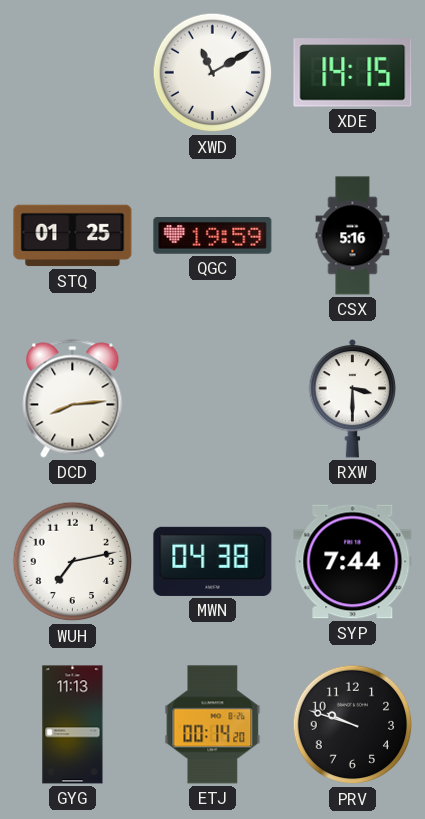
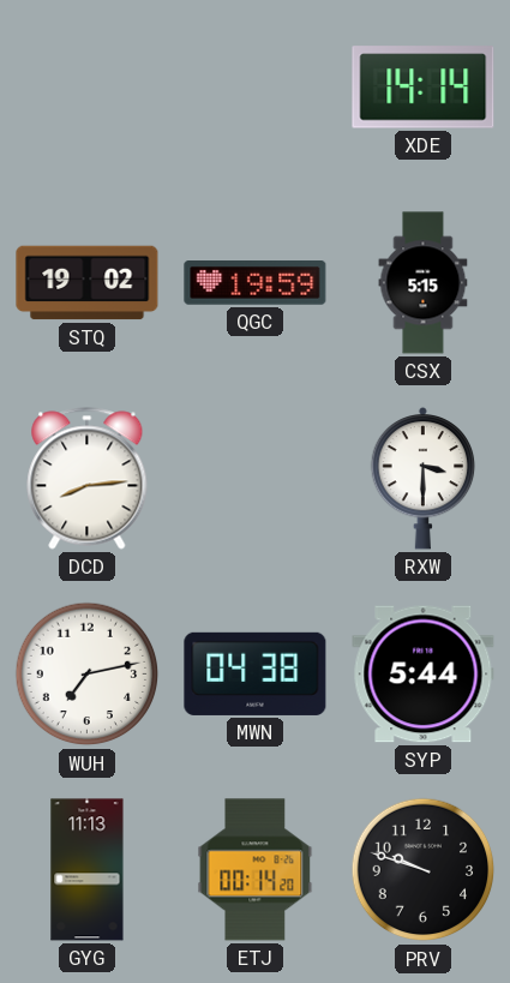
XWD: 11:10 -> none (213, 73)
XDE: 14:15 -> 14:14 (424, 88)
STQ: 01:25 -> 19:02 (88, 283)
CSX: 5:16 -> 5:15 (424, 283)
SYP: 7:44 -> 5:44 (424, 675)
